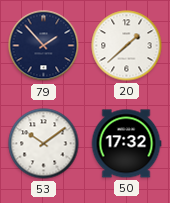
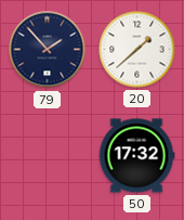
53: 10:09 -> none (44, 144)
